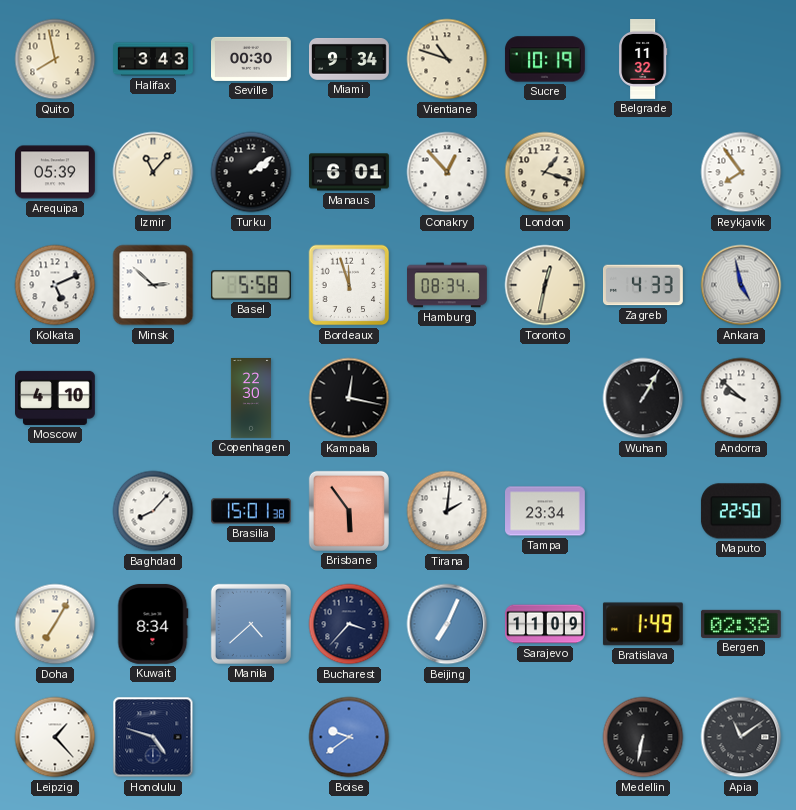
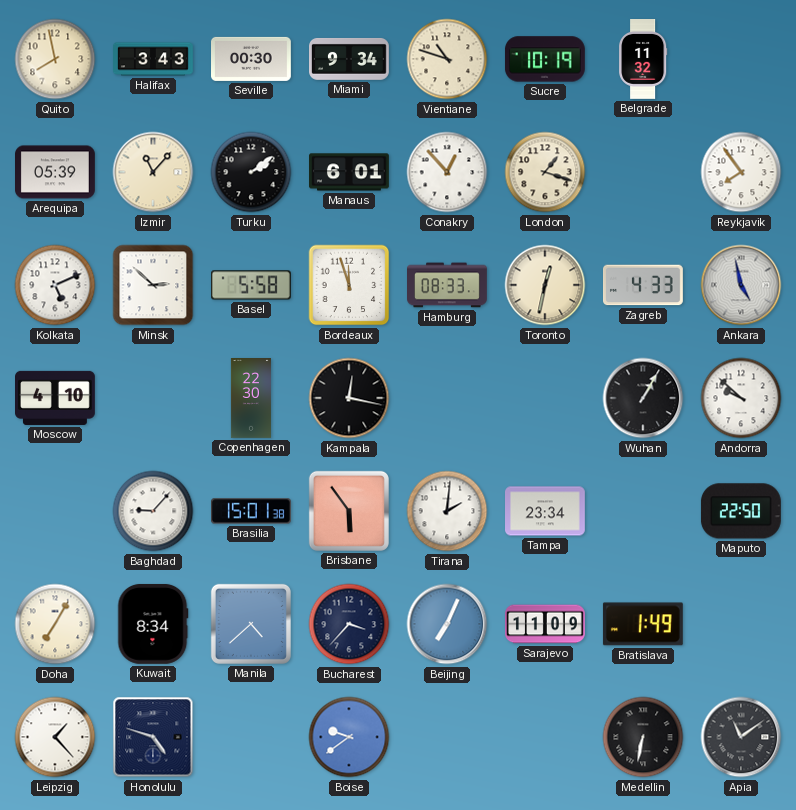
Hamburg: 08:34 -> 08:33 (448, 285)
Baghdad: 8:07 -> 9:07 (153, 511)
Bergen: 02:38 -> none (741, 624)
